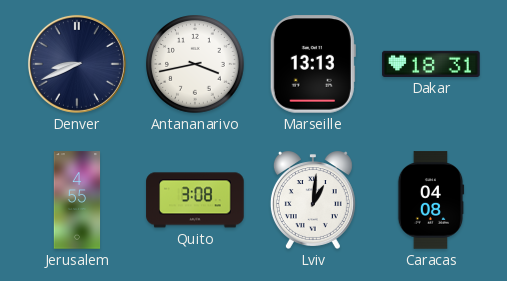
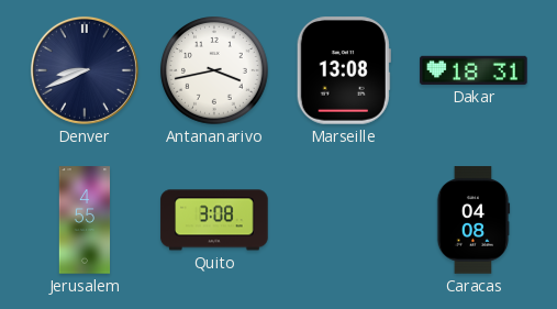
Marseille: 13:13 -> 13:08 (344, 70)
Lviv: 1:01 -> none (313, 200)
